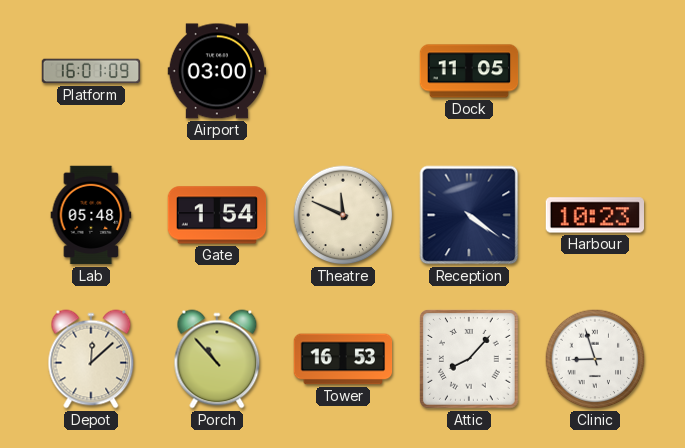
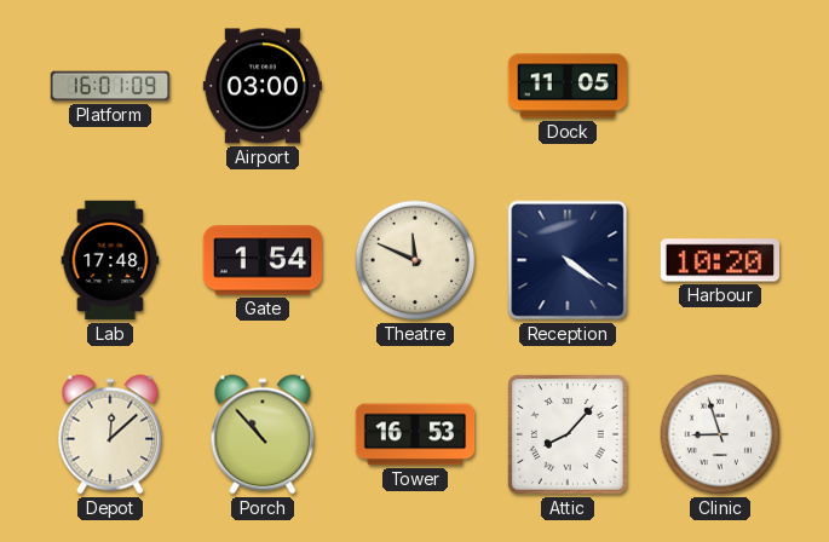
Lab: 05:48 -> 17:48 (110, 260)
Harbour: 10:23 -> 10:20 (719, 260)
